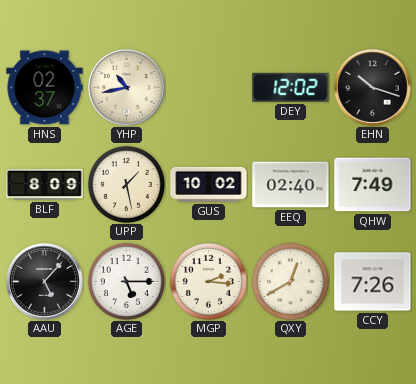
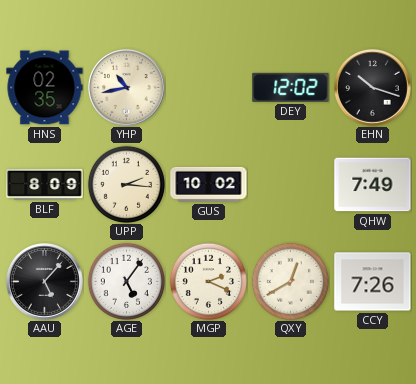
HNS: 02:37 -> 02:35 (45, 88)
UPP: 1:28 -> 2:16 (126, 184)
EEQ: 02:40 -> none (291, 185)
AGE: 5:15 -> 5:06 (126, 281)
MGP: 2:16 -> 2:19 (208, 281)
